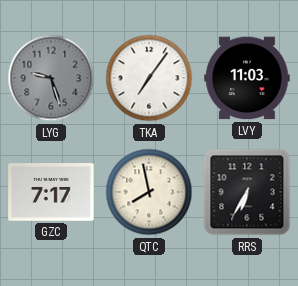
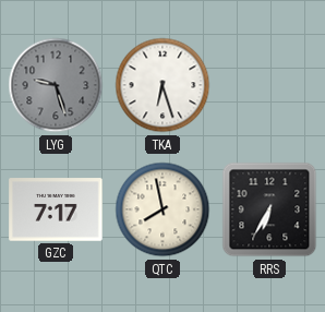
TKA: 7:06 -> 6:27 (162, 85)
LVY: 11:03 -> none (247, 78)
